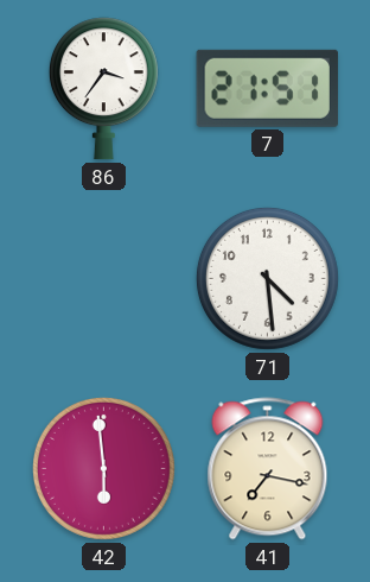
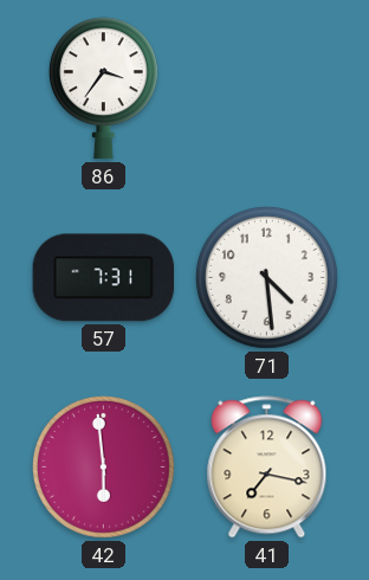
7: 21:51 -> none (267, 88)
57: none -> 7:31 (104, 278)
